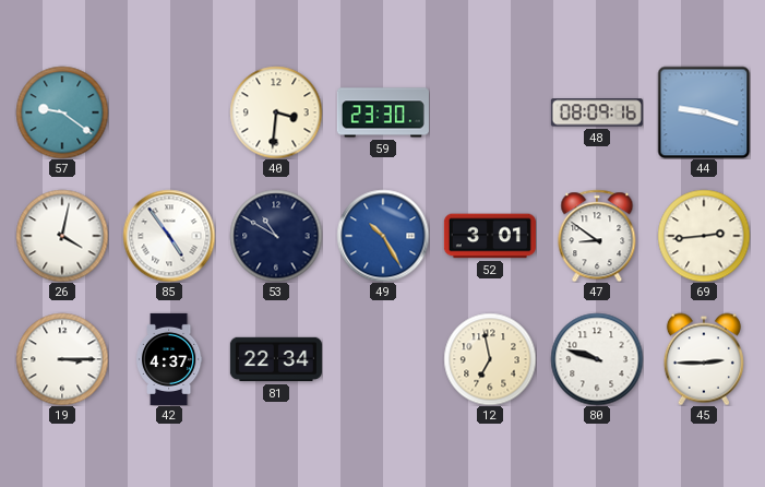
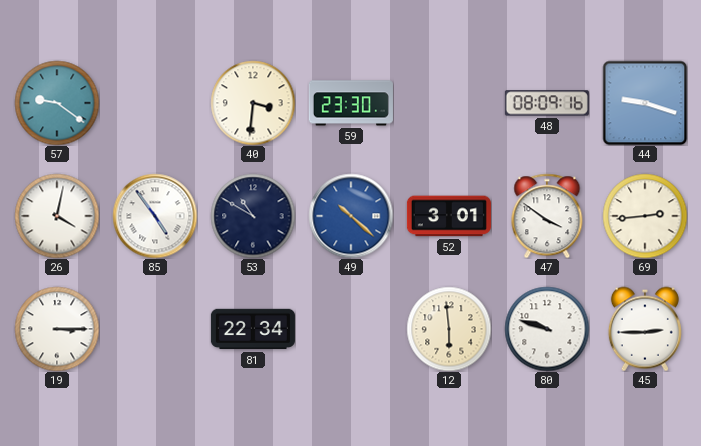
49: 10:25 -> 10:22 (351, 216)
47: 8:51 -> 3:51 (547, 216)
42: 4:37 -> none (169, 359)
12: 6:58 -> 5:59 (449, 329)
